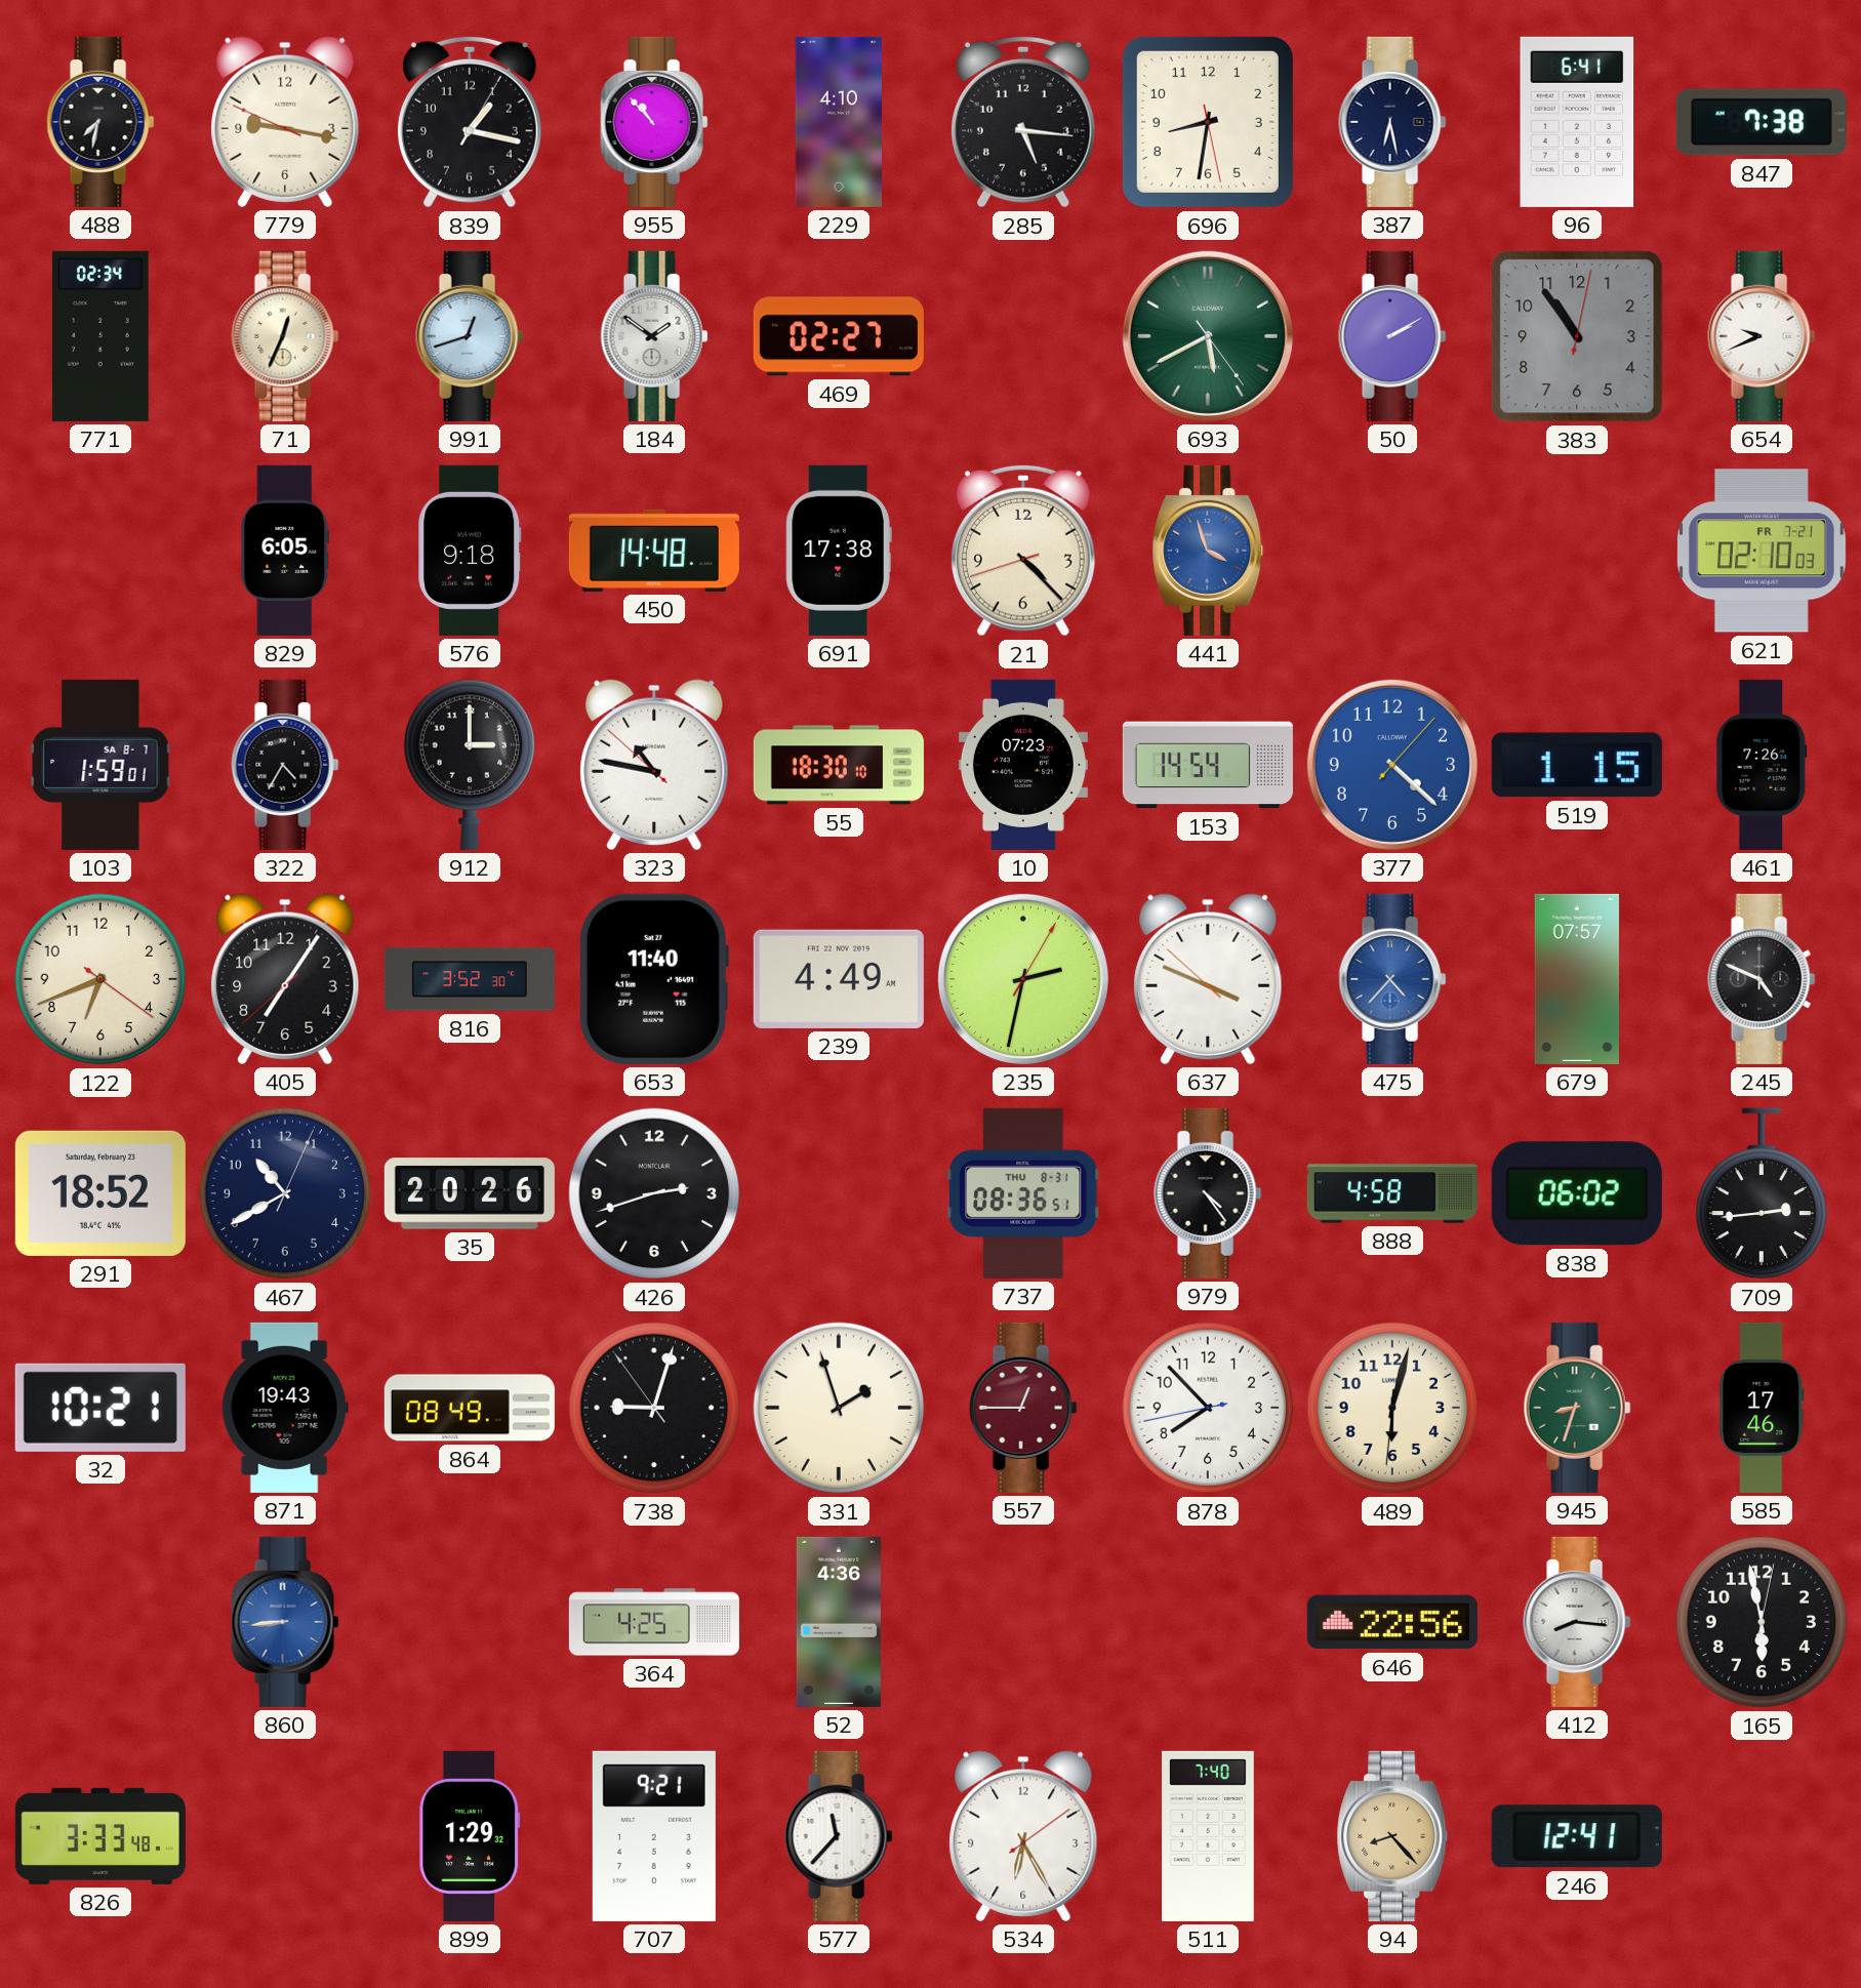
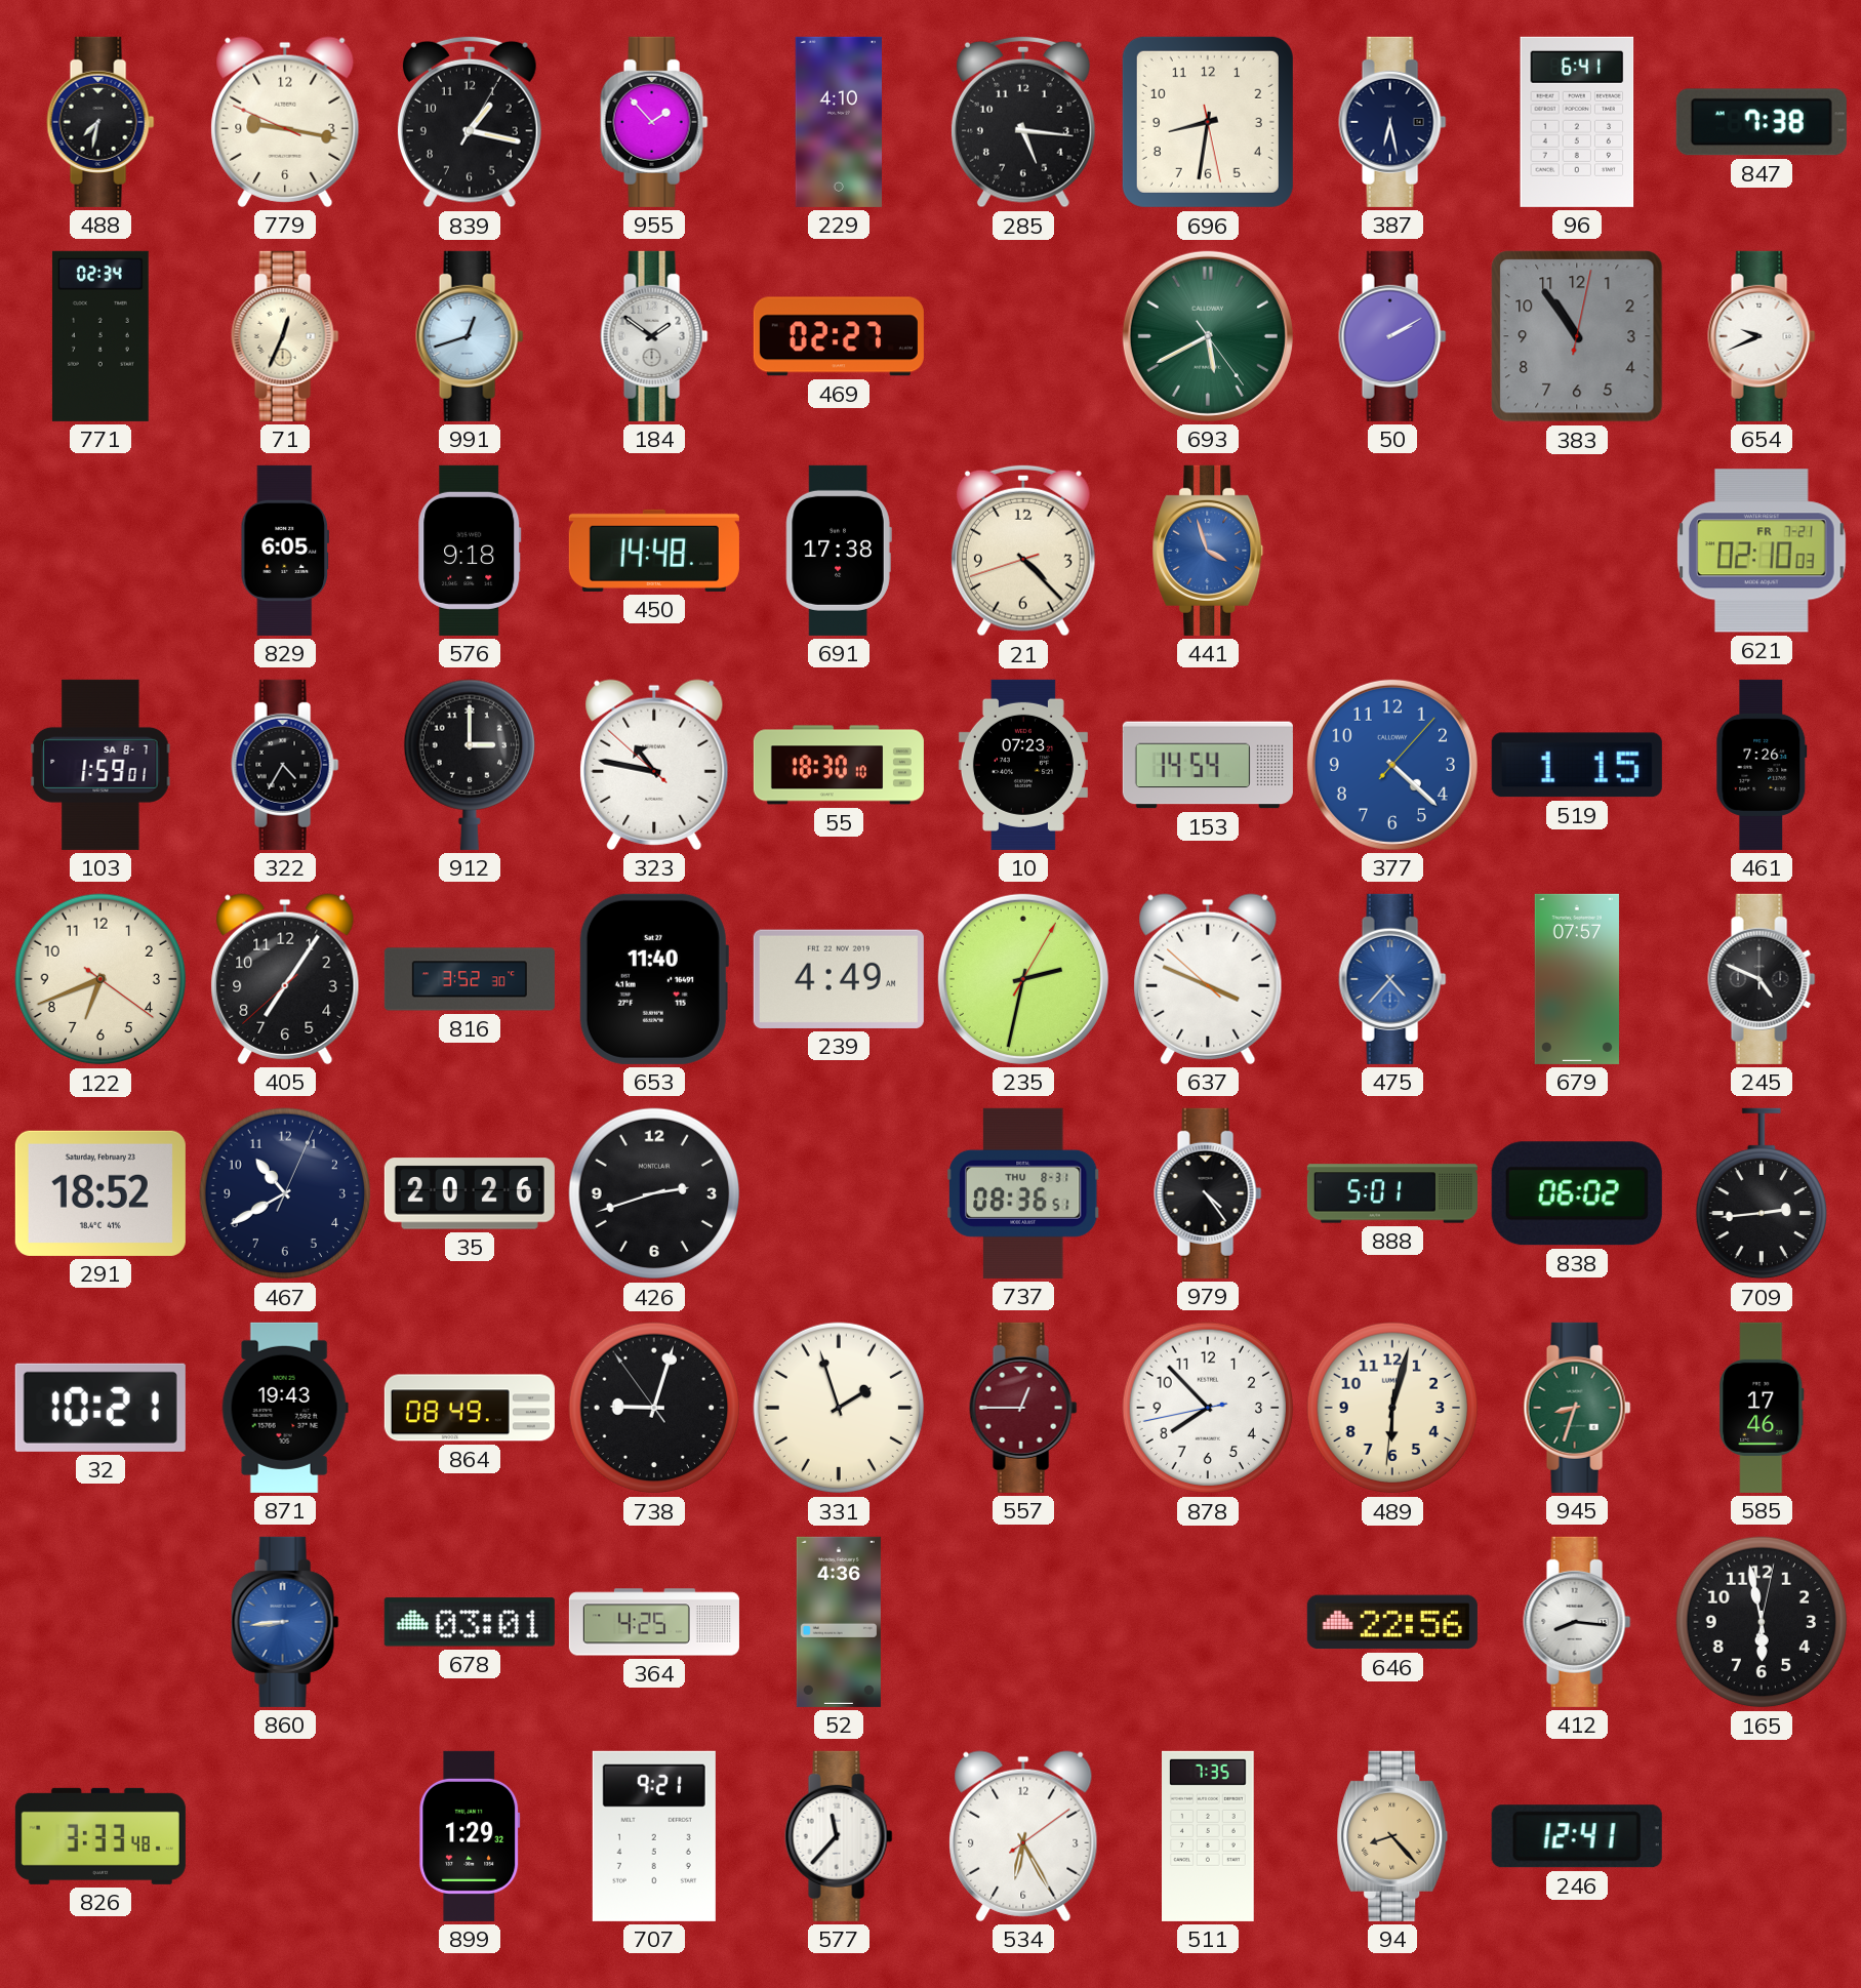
955: 10:53 -> 1:53 (654, 122)
888: 4:58 -> 5:01 (1392, 1193)
678: none -> 03:01 (470, 1622)
511: 7:40 -> 7:35 (1209, 1836)
